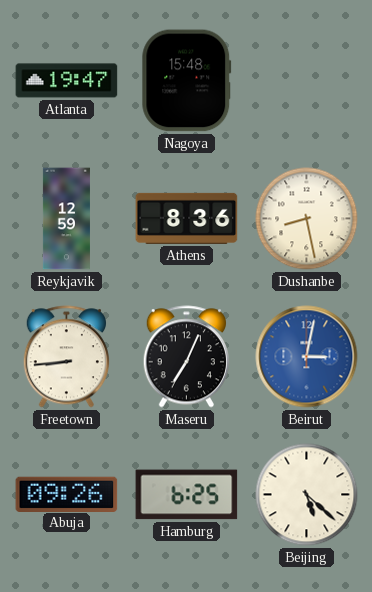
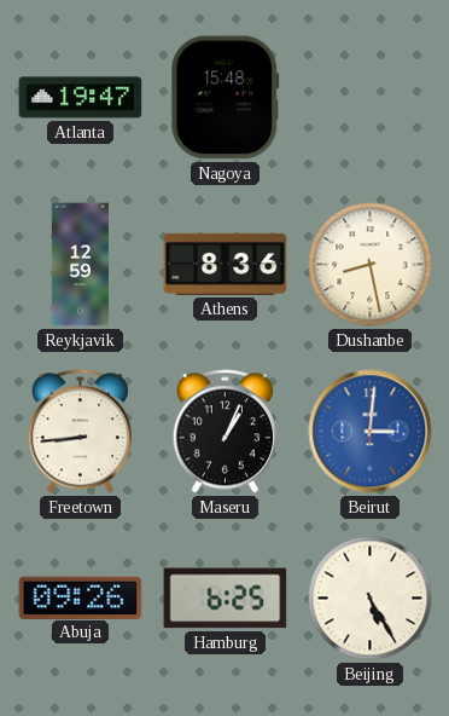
Maseru: 7:04 -> 1:04 (224, 432)
Beirut: 3:02 -> 3:01 (371, 432)
Beijing: 5:22 -> 5:25 (371, 599)
